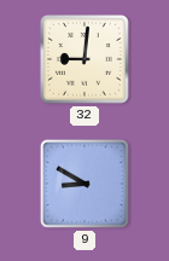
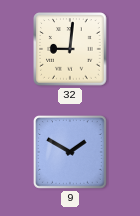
9: 8:50 -> 1:50 (71, 153)
